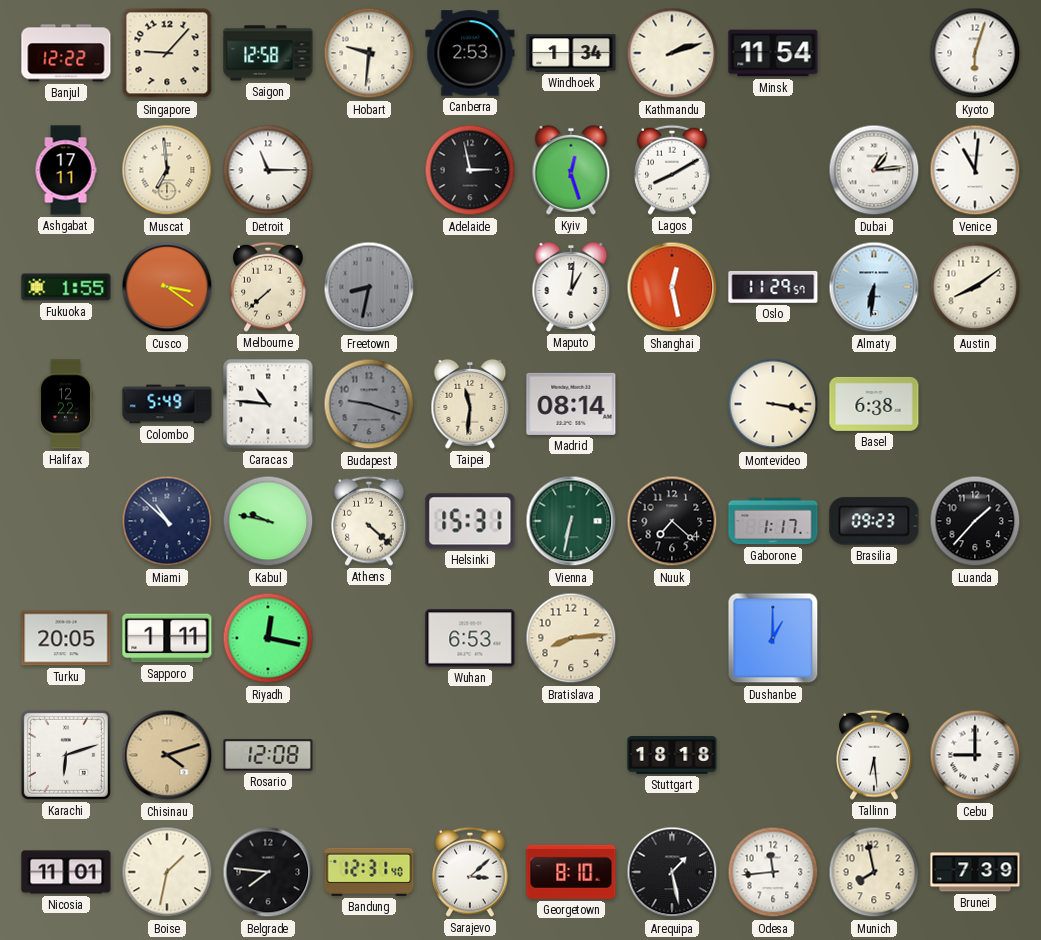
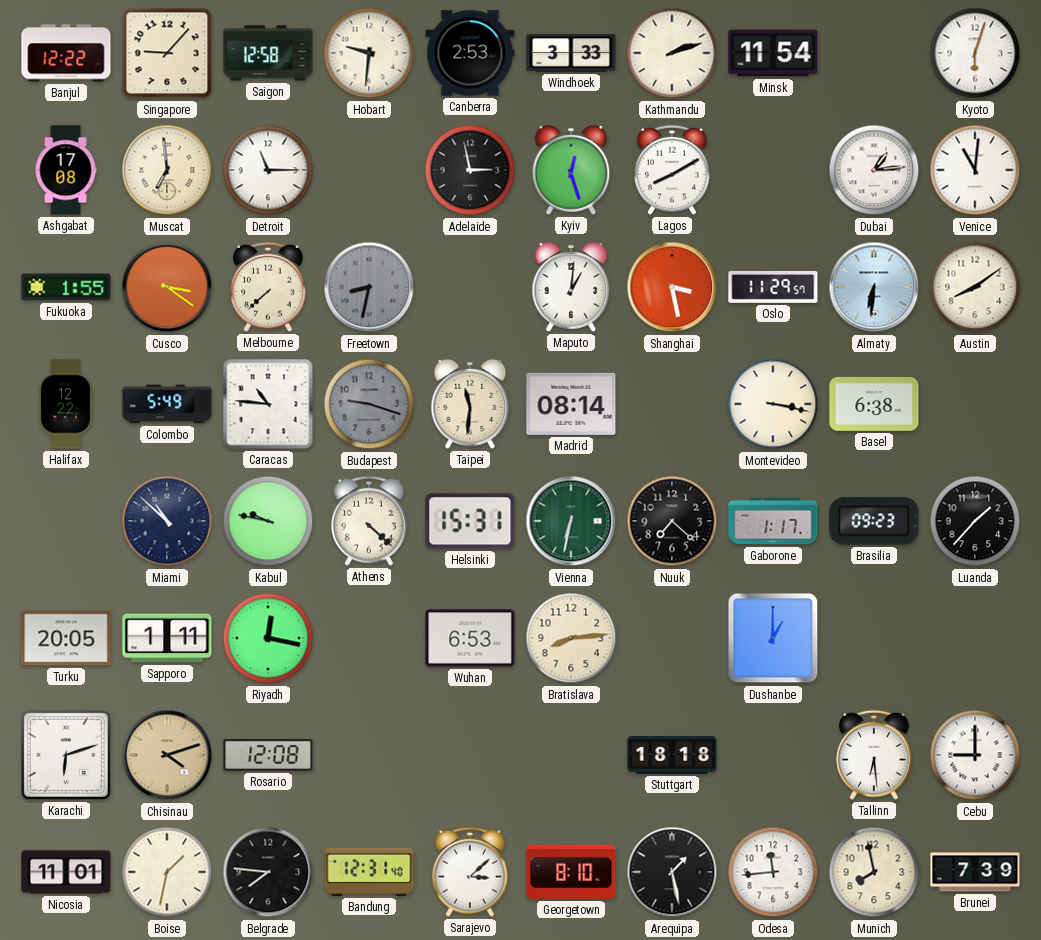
Windhoek: 1:34 -> 3:33 (571, 53)
Ashgabat: 17:11 -> 17:08 (66, 170)
Shanghai: 12:28 -> 3:28 (672, 287)
